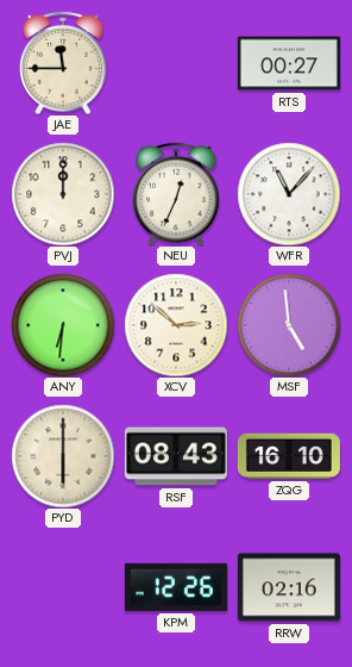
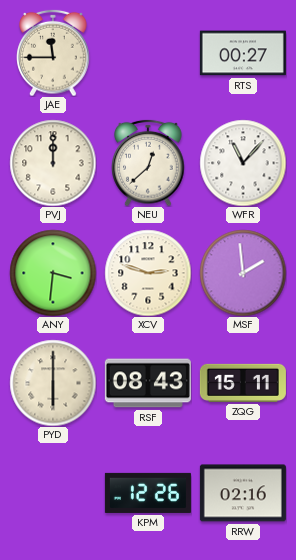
NEU: 12:34 -> 12:38 (148, 163)
ANY: 6:31 -> 3:31 (53, 273)
XCV: 2:52 -> 2:48 (148, 273)
MSF: 4:59 -> 1:59 (243, 273)
ZQG: 16:10 -> 15:11 (243, 383)
